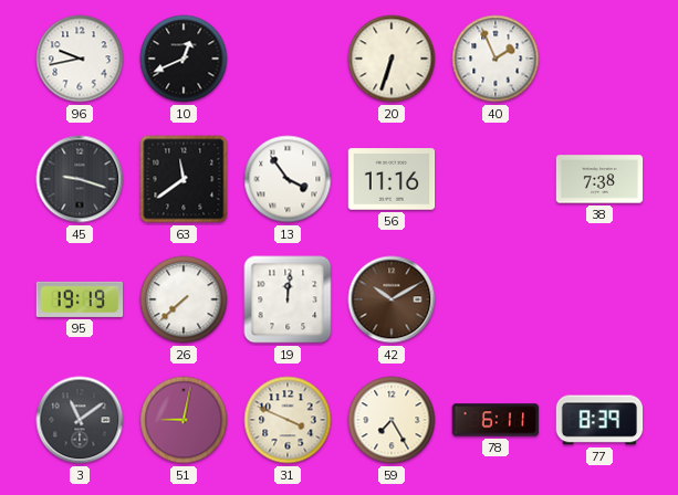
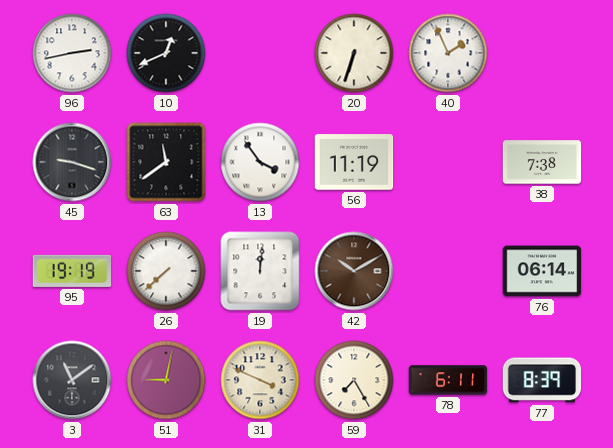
96: 9:43 -> 2:43 (72, 53)
56: 11:16 -> 11:19 (354, 162)
76: none -> 06:14 (542, 271)
